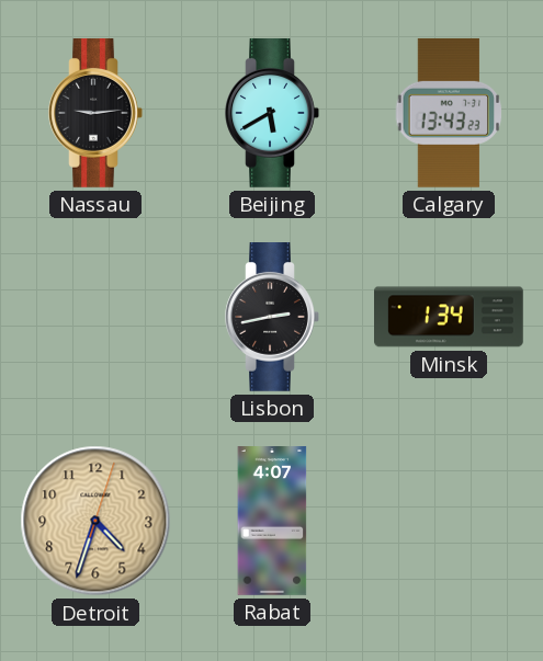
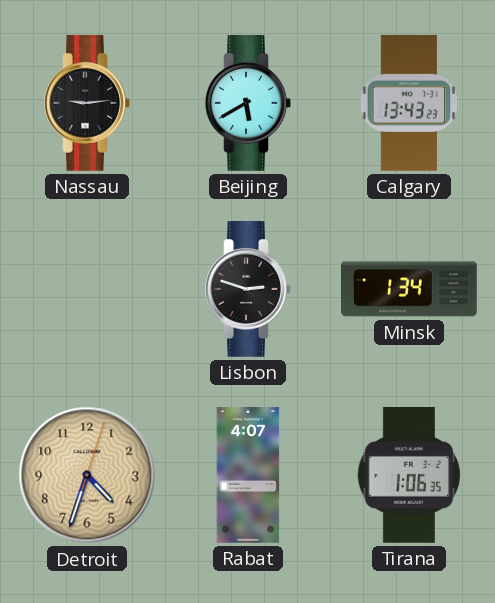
Lisbon: 2:43 -> 2:48 (248, 290)
Tirana: none -> 1:06 (409, 476)
